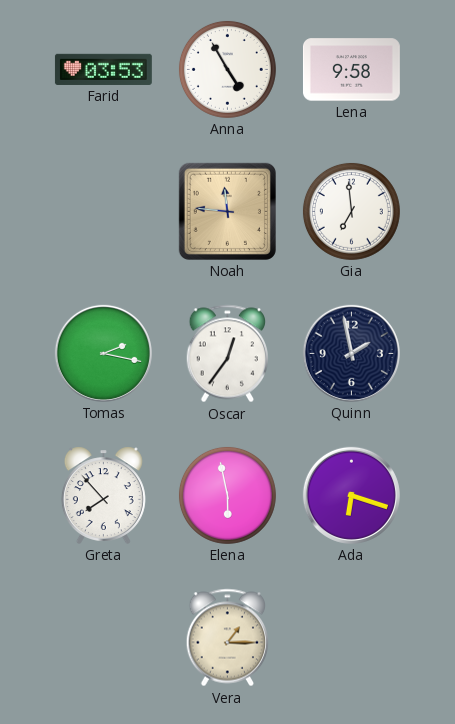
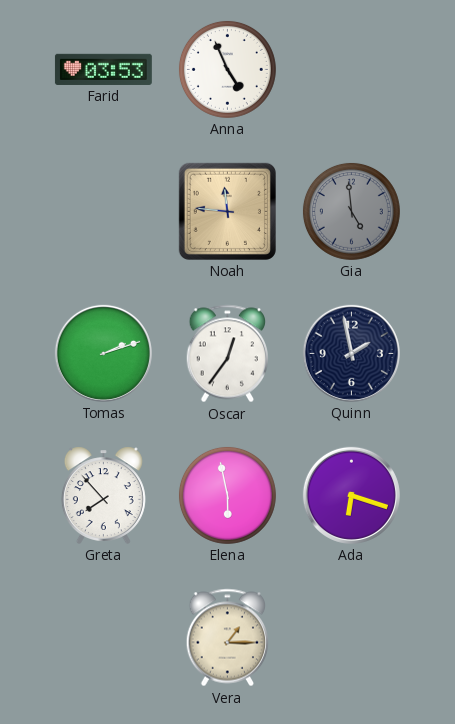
Anna: 4:55 -> 4:56 (227, 69)
Lena: 9:58 -> none (351, 70)
Gia: 6:59 -> 4:59 (351, 211)
Gia dial: white -> grey (351, 211)
Tomas: 2:17 -> 2:12 (103, 353)
